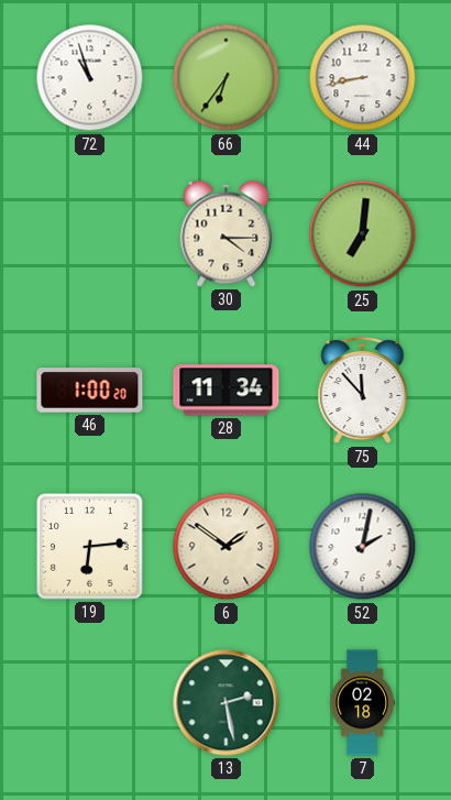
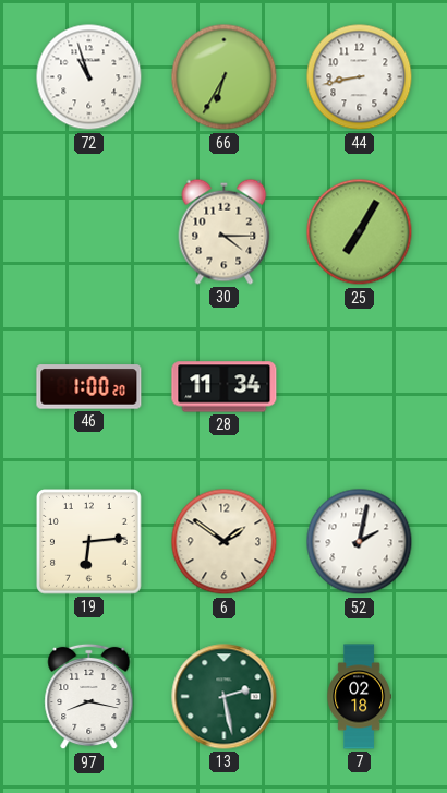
66: 6:36 -> 6:35 (225, 77)
25: 7:01 -> 7:05 (360, 232)
75: 11:53 -> none (363, 391)
97: none -> 8:17 (89, 697)
